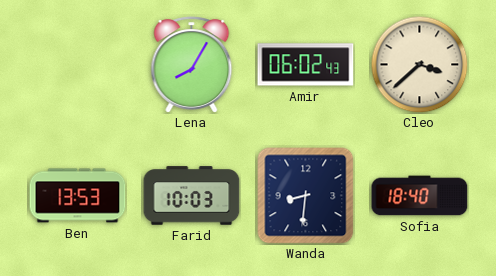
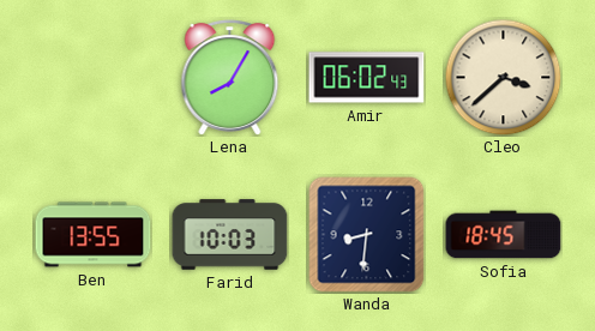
Ben: 13:53 -> 13:55 (94, 235)
Sofia: 18:40 -> 18:45 (504, 235)
